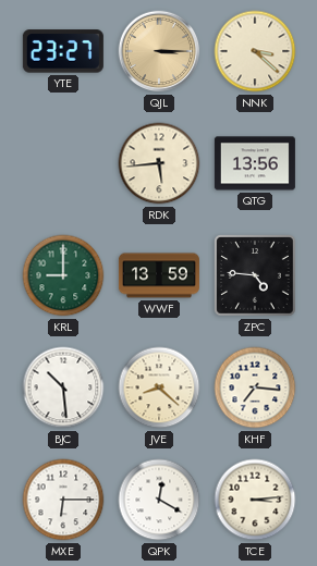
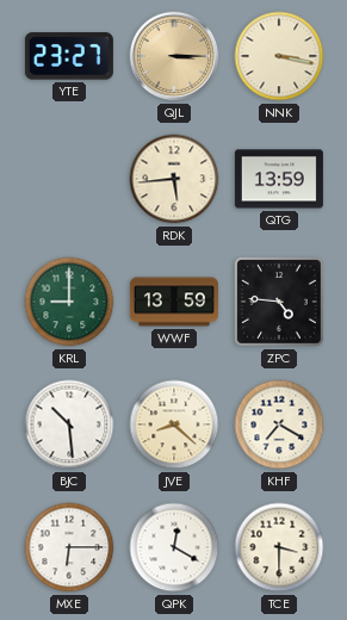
NNK: 3:22 -> 3:17 (279, 56)
QTG: 13:56 -> 13:59 (279, 179)
KHF: 7:16 -> 7:20 (279, 424)
TCE: 3:14 -> 3:30 (279, 547)
